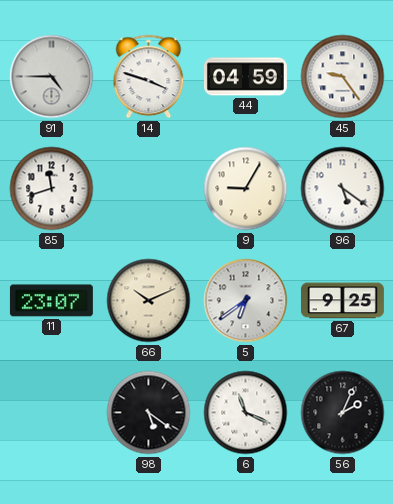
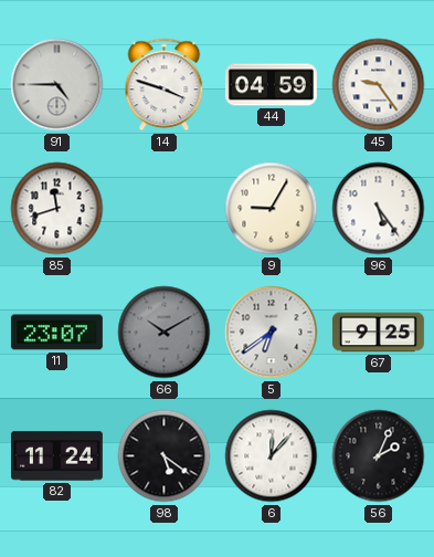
96: 5:21 -> 5:24 (379, 209)
66: 10:11 -> 10:10 (165, 333)
66 dial: cream -> grey (165, 333)
82: none -> 11:24 (56, 456)
6: 11:19 -> 12:07 (272, 456)
